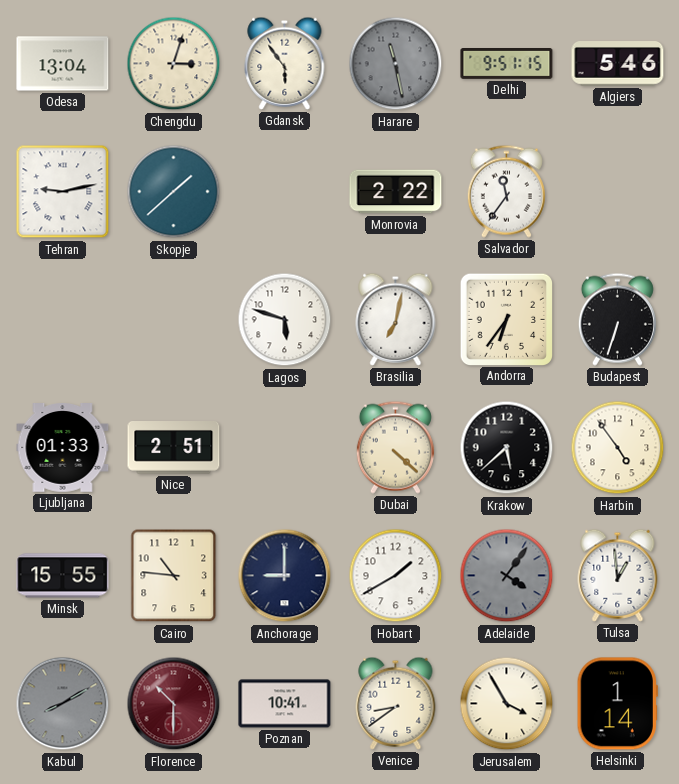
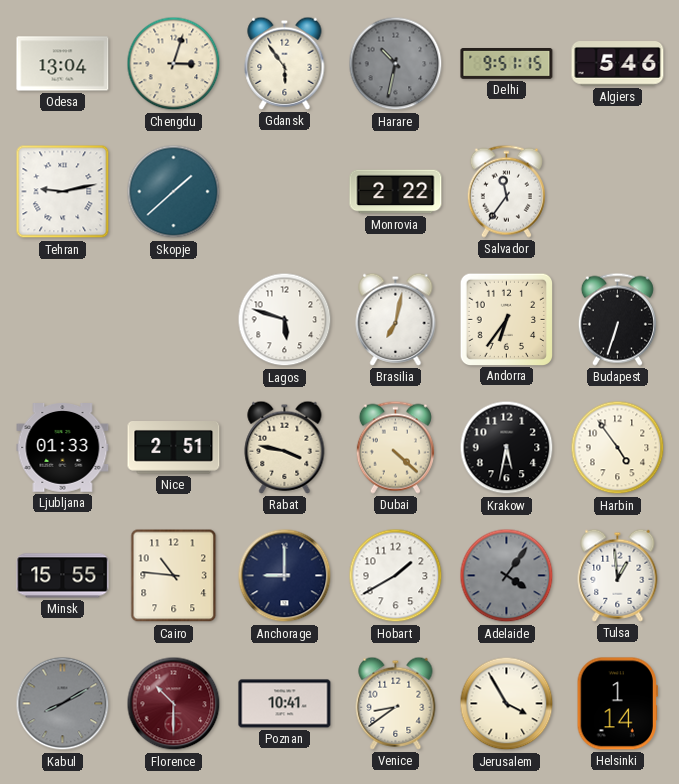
Harare: 11:28 -> 10:32 (396, 64)
Rabat: none -> 3:47 (285, 447)
Krakow: 5:38 -> 5:32 (507, 448)
